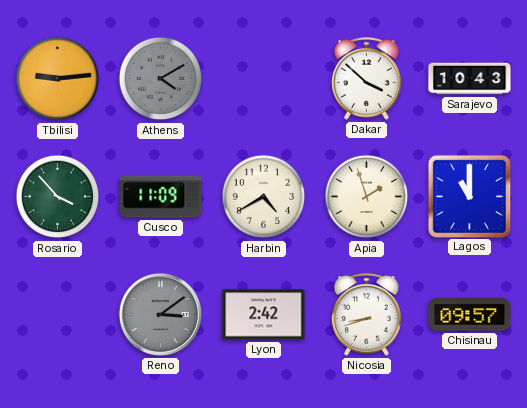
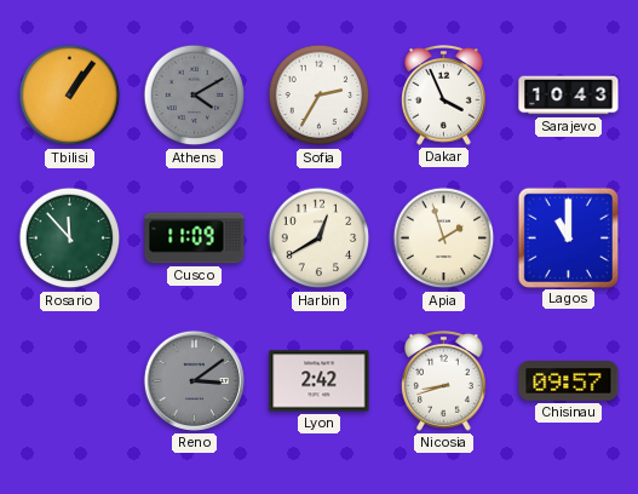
Tbilisi: 9:14 -> 1:06 (70, 96)
Sofia: none -> 2:35 (320, 96)
Dakar: 3:52 -> 3:56 (444, 94)
Rosario: 3:53 -> 11:53 (70, 239)
Harbin: 4:40 -> 12:40 (320, 239)
